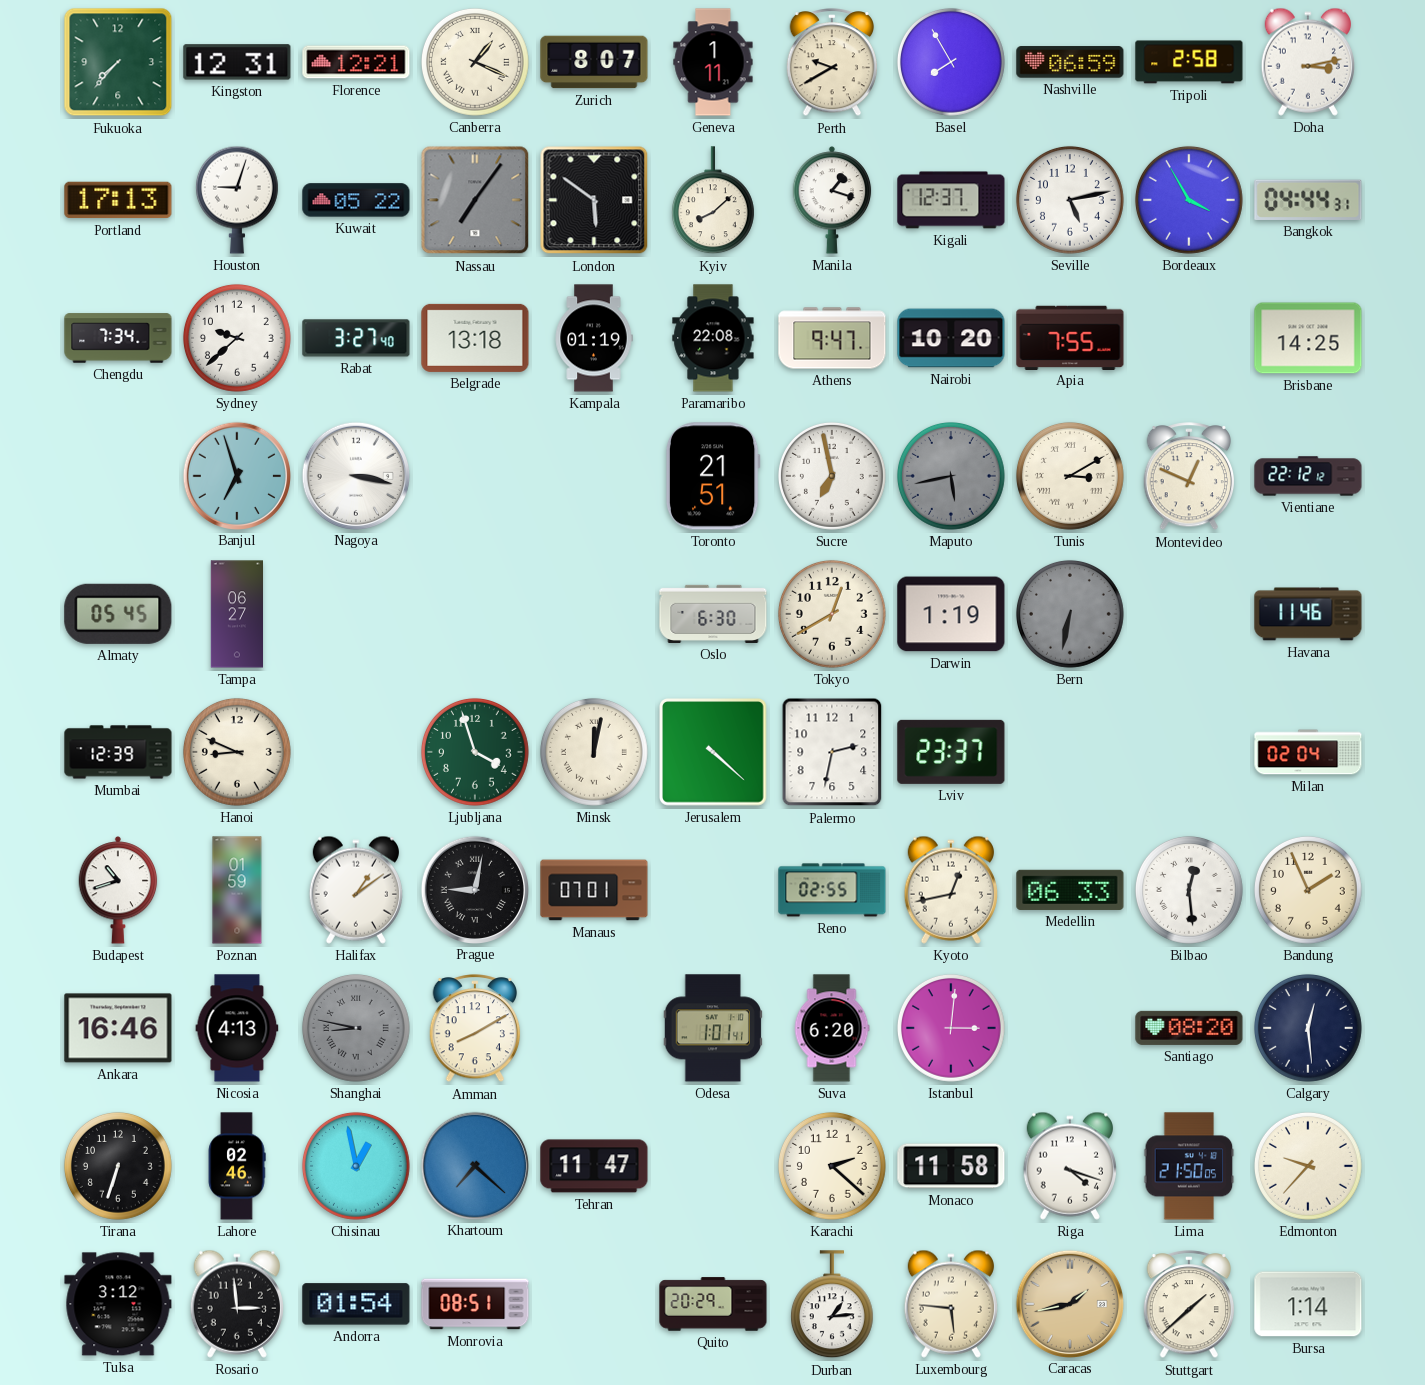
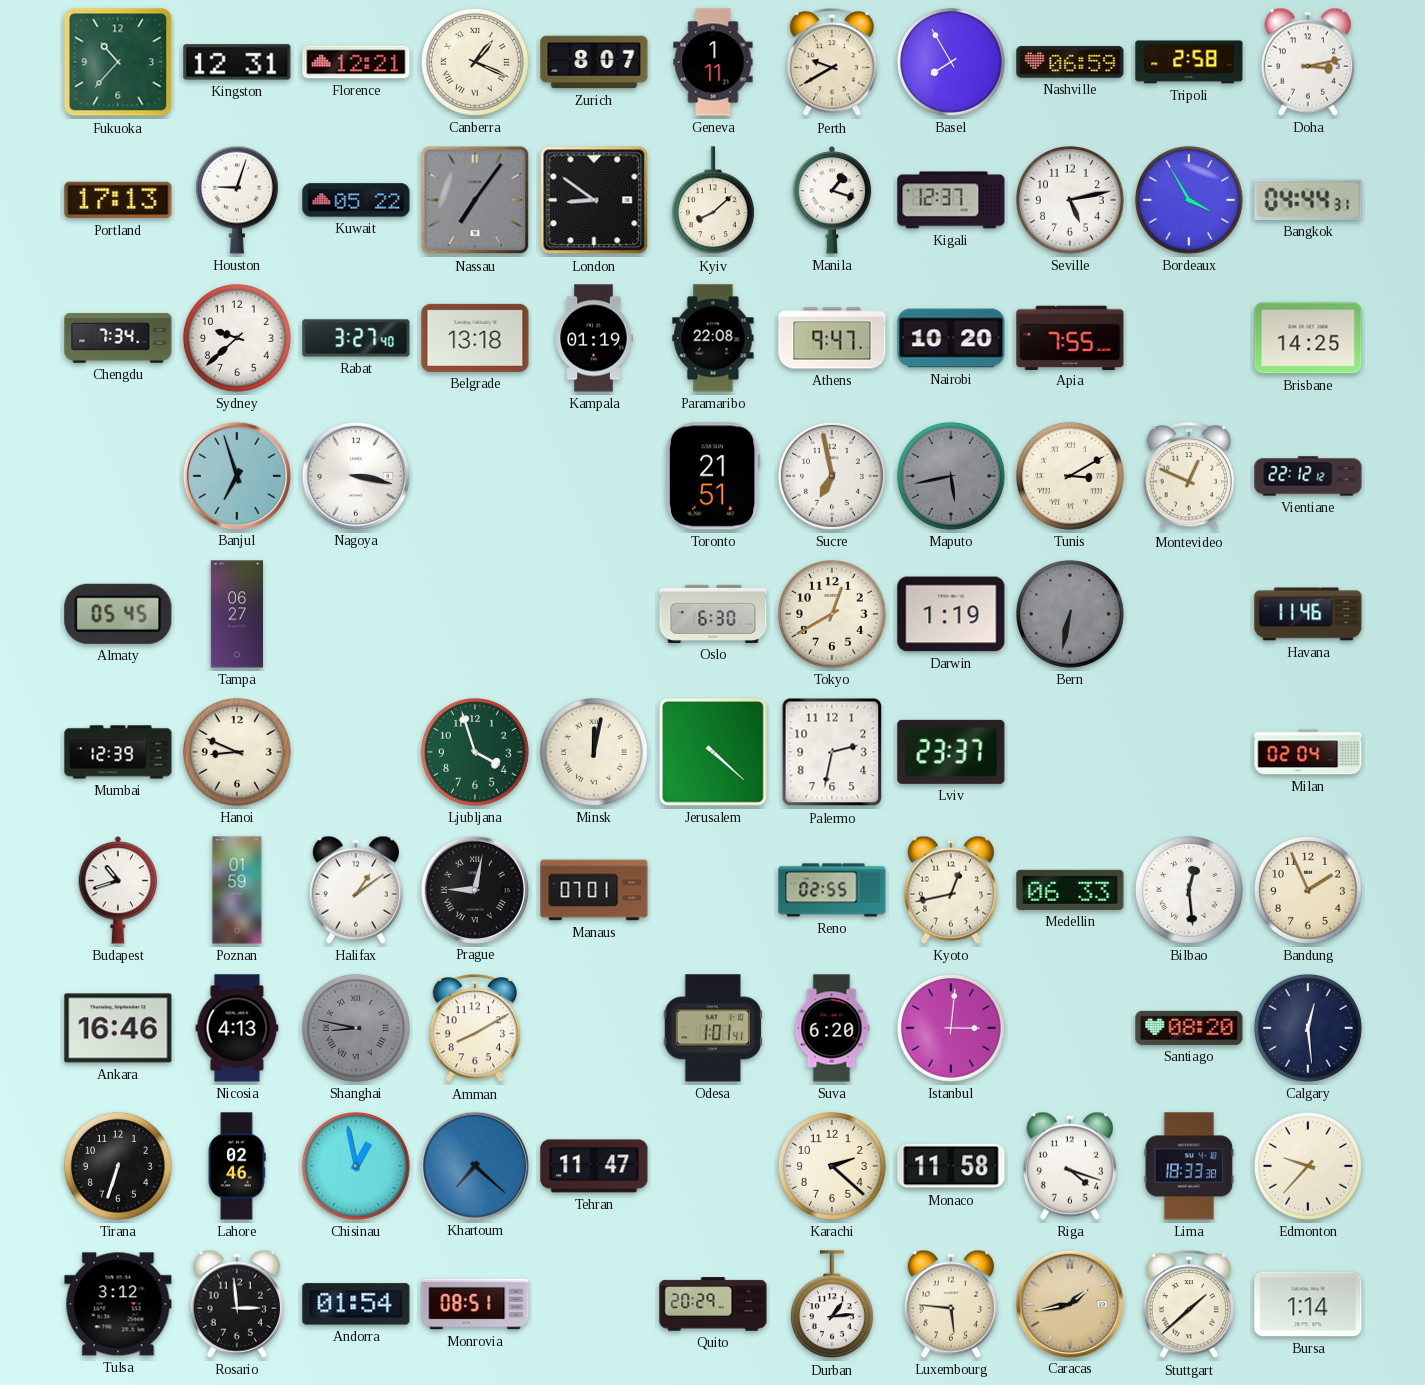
Fukuoka: 7:37 -> 10:37 (118, 62)
London: 5:51 -> 8:51 (594, 200)
Lima: 21:50 -> 18:33 (1189, 1166)
